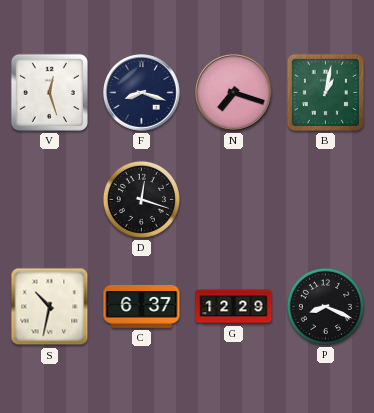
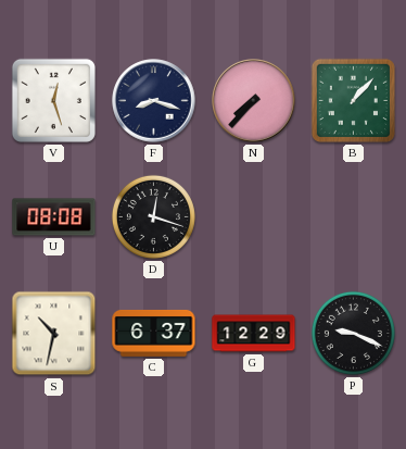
N: 7:18 -> 7:37 (254, 101)
B: 1:02 -> 1:07 (353, 100)
U: none -> 08:08 (54, 217)
P: 8:19 -> 9:19 (353, 333)
